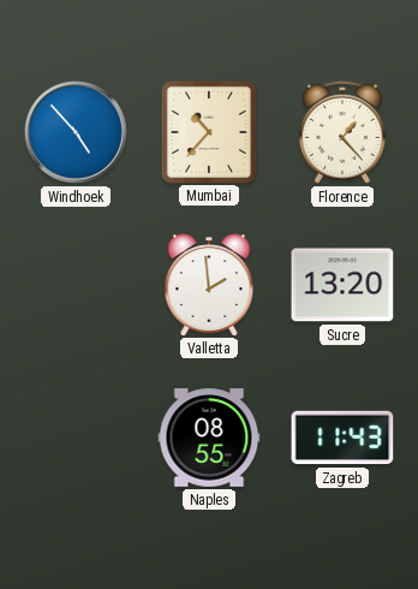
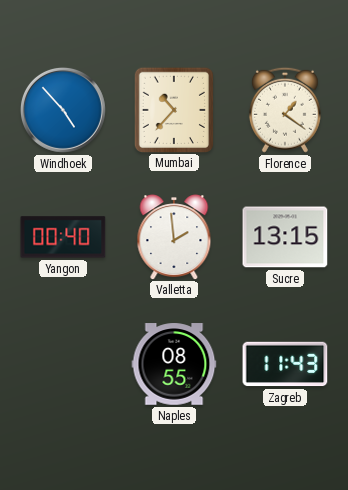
Florence: 1:23 -> 1:21 (285, 110)
Yangon: none -> 00:40 (63, 237)
Sucre: 13:20 -> 13:15 (285, 237)
